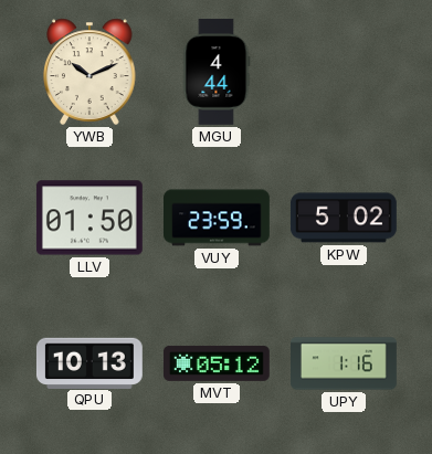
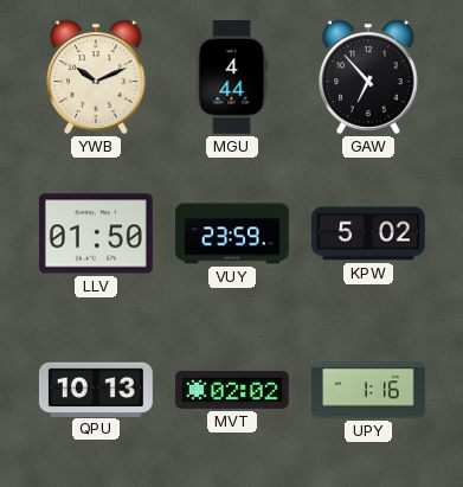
GAW: none -> 6:53 (368, 77)
MVT: 05:12 -> 02:02 (232, 390)
